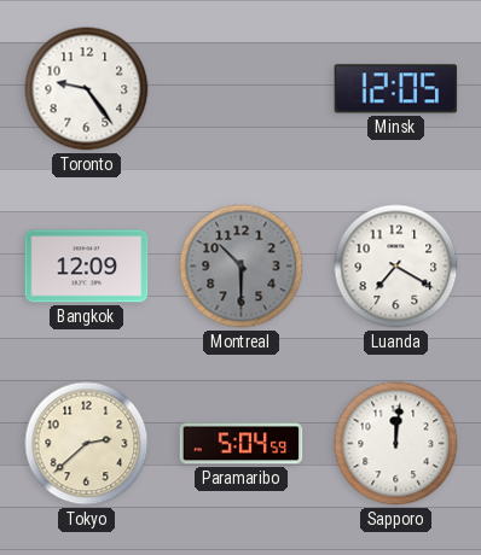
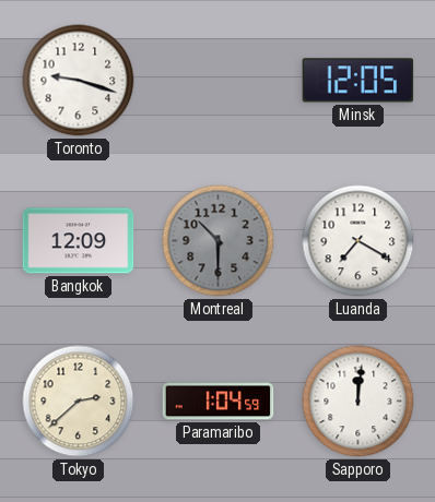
Toronto: 9:24 -> 9:18 (79, 81)
Paramaribo: 5:04 -> 1:04 (219, 402)
